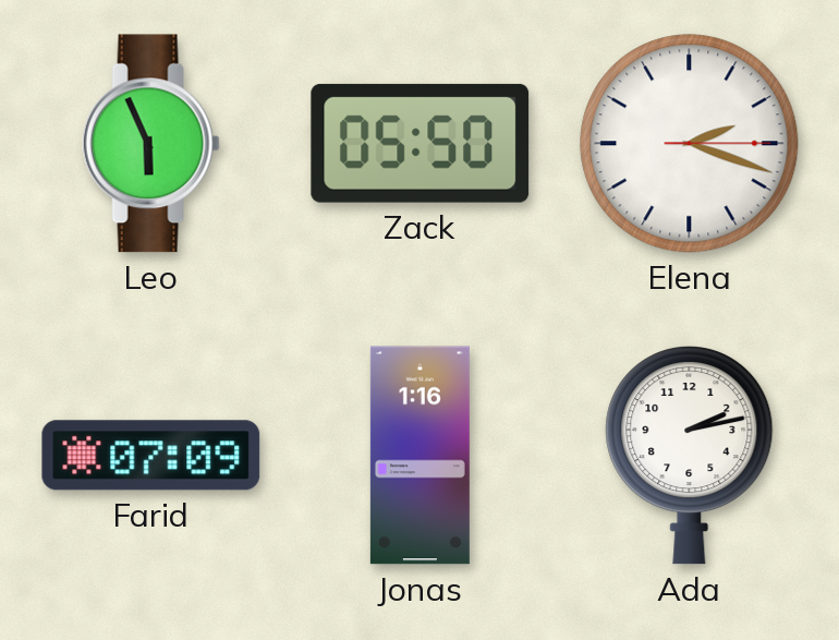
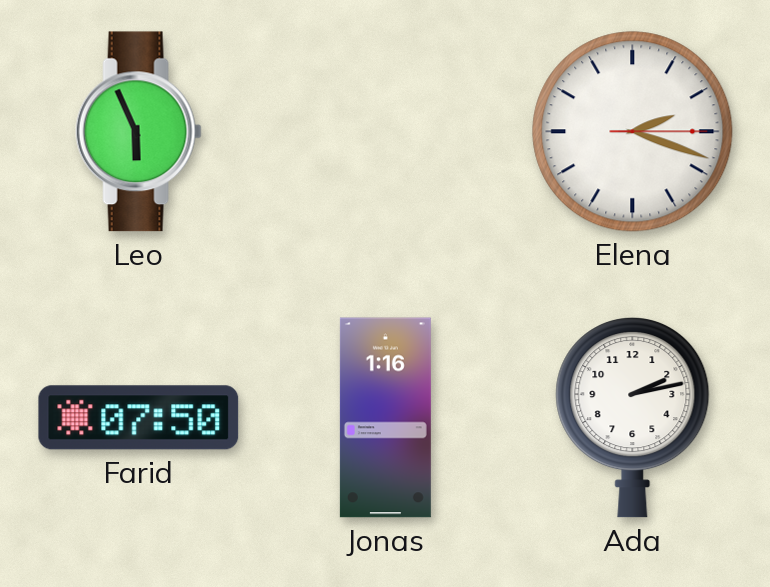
Zack: 05:50 -> none (421, 143)
Farid: 07:09 -> 07:50 (139, 418)
